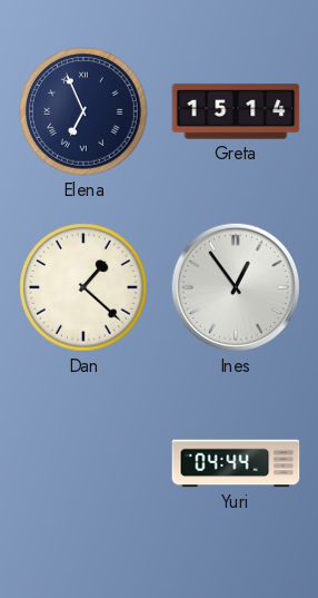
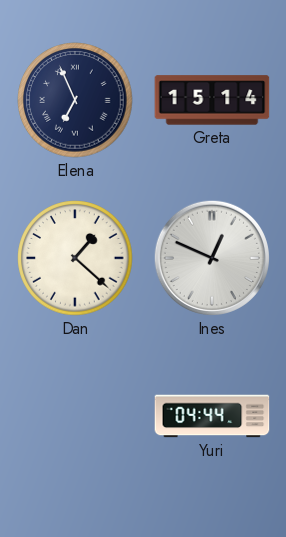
Ines: 12:54 -> 12:49 (212, 258)
